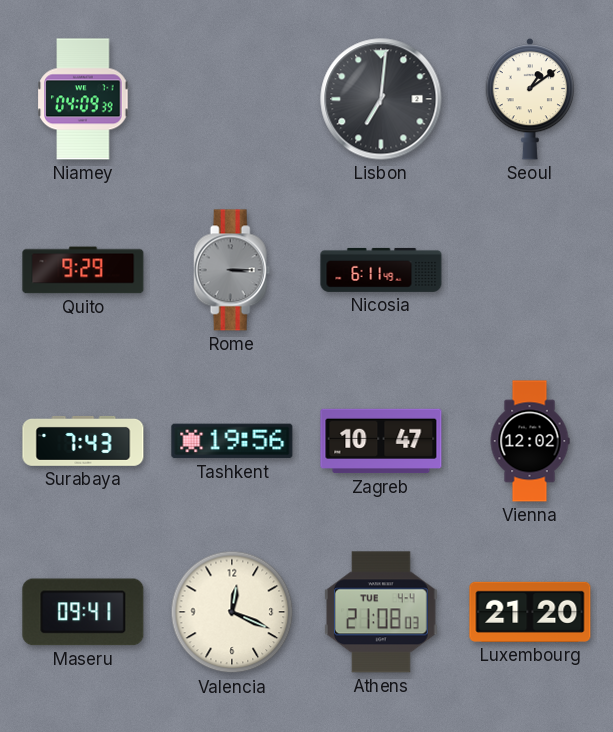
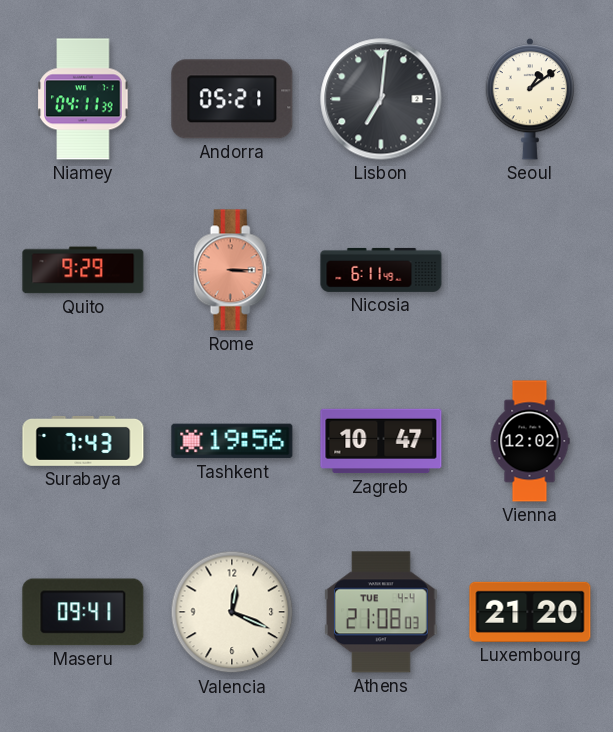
Niamey: 04:09 -> 04:11 (83, 99)
Andorra: none -> 05:21 (232, 99)
Rome dial: grey -> salmon (232, 270)
